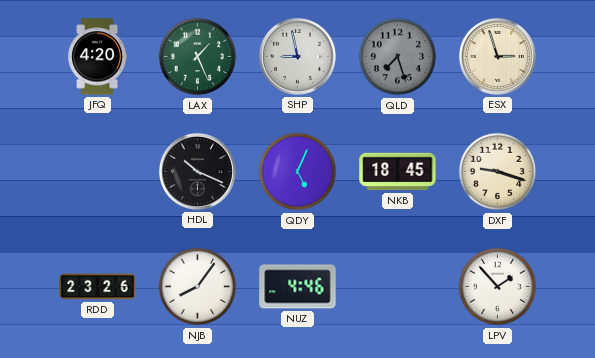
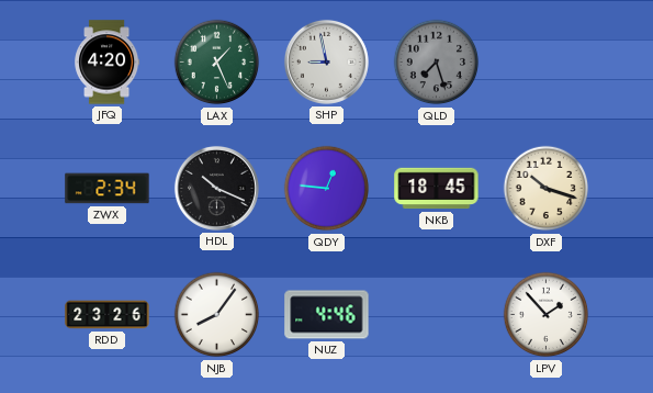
ESX: 2:57 -> none (497, 56)
ZWX: none -> 2:34 (108, 189)
QDY: 5:04 -> 12:46 (327, 189)
DXF: 9:18 -> 10:18 (547, 189)
